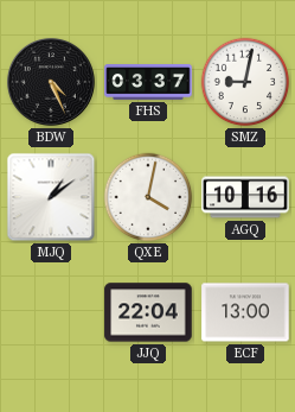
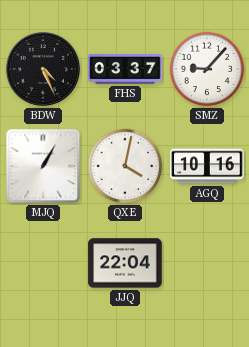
SMZ: 9:02 -> 9:07 (207, 69)
MJQ: 1:09 -> 1:05 (43, 166)
ECF: 13:00 -> none (245, 312)
